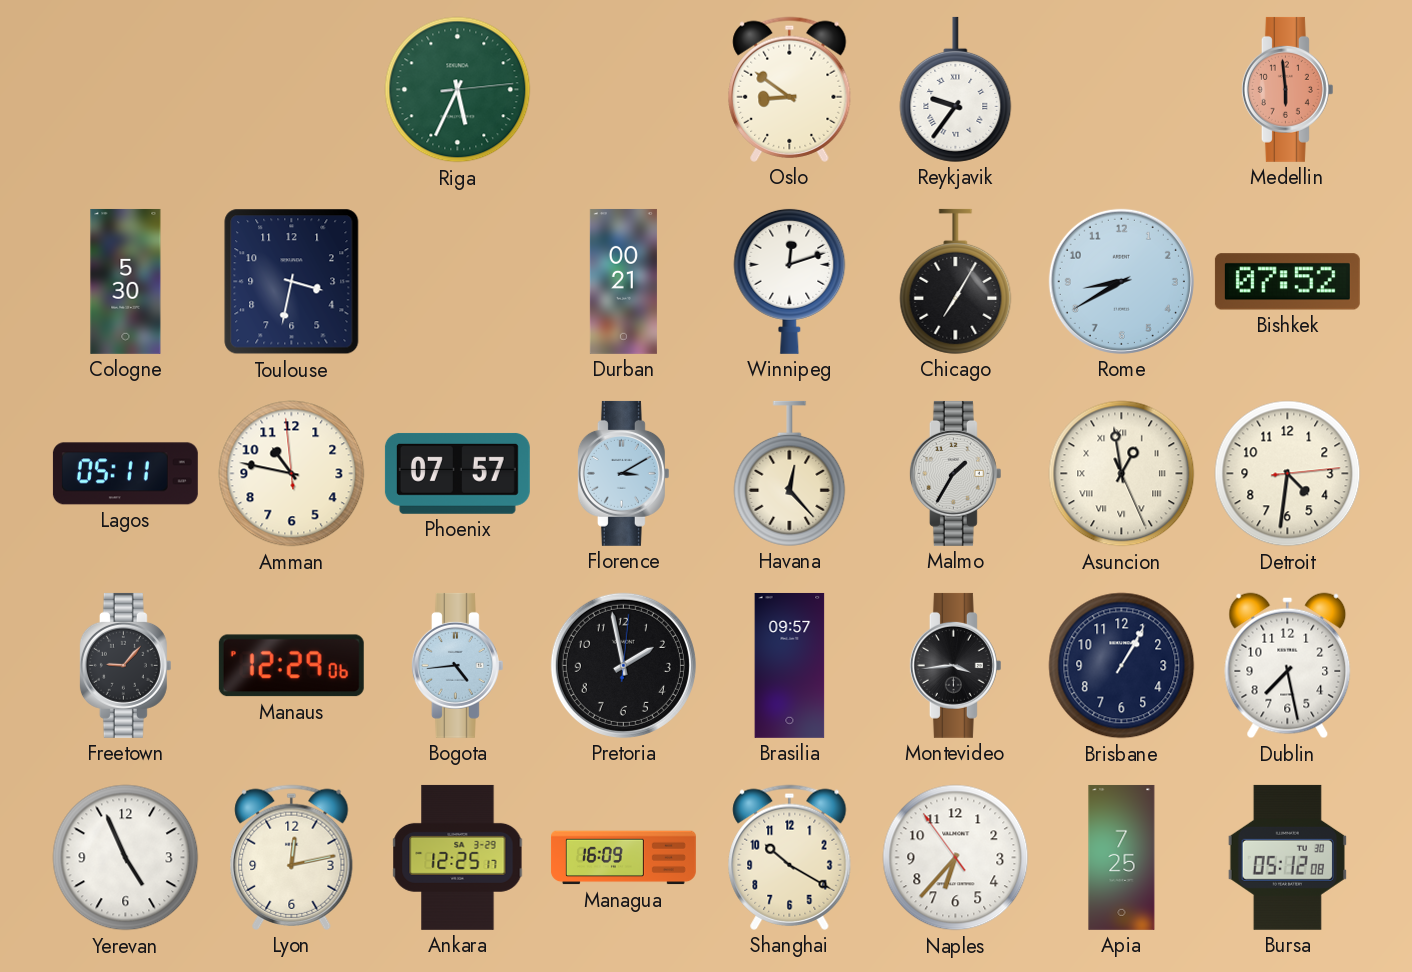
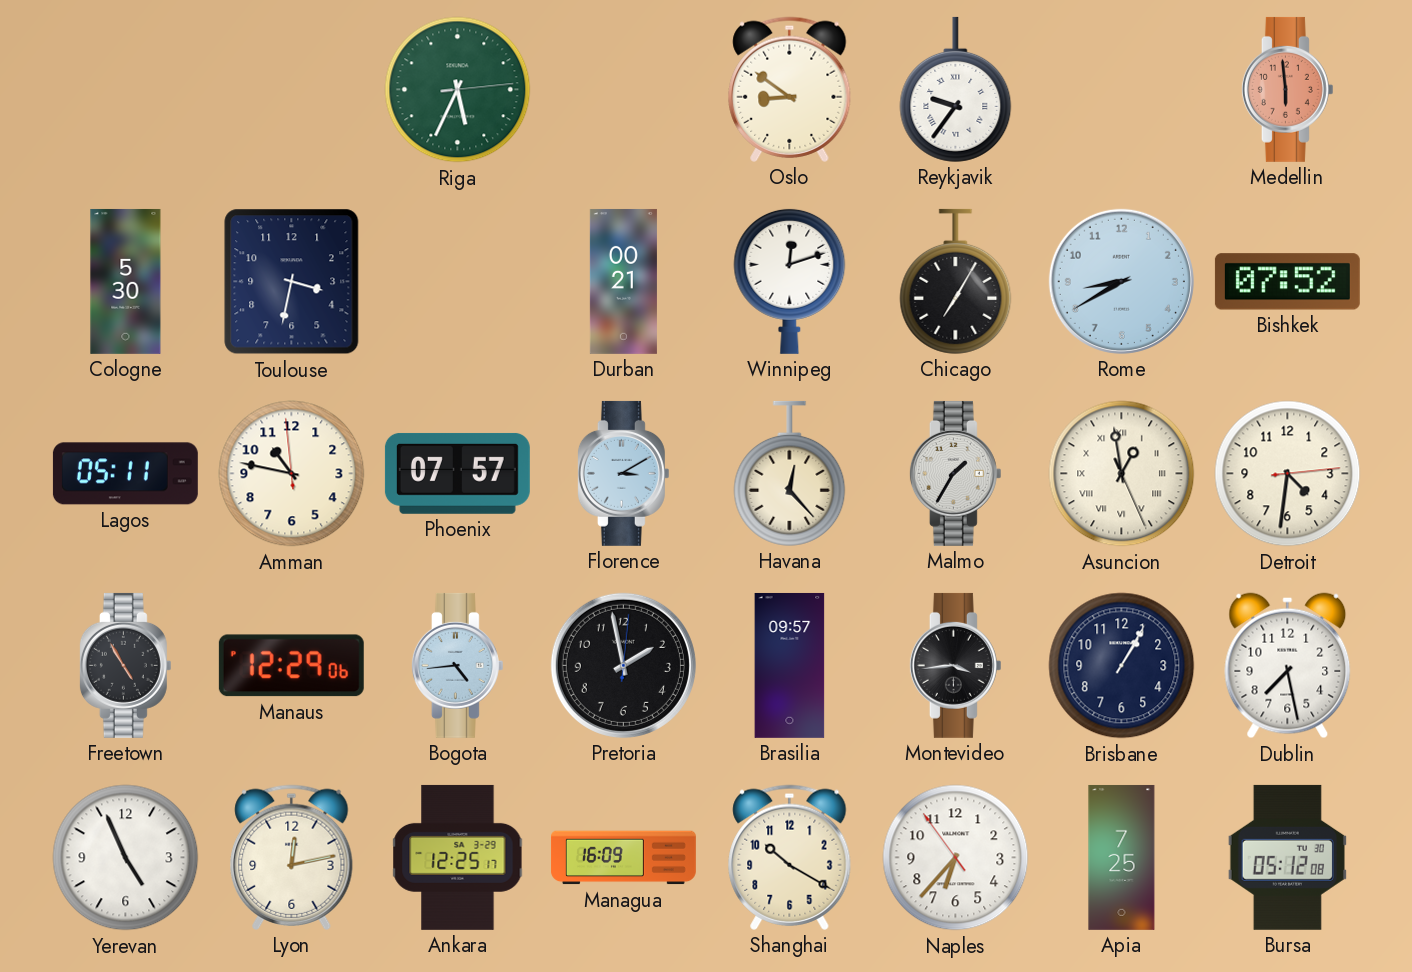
Freetown: 9:07 -> 4:55 (125, 665)
